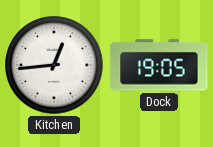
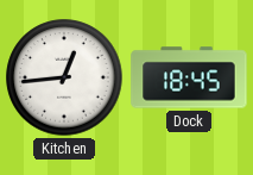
Dock: 19:05 -> 18:45 (189, 77)
